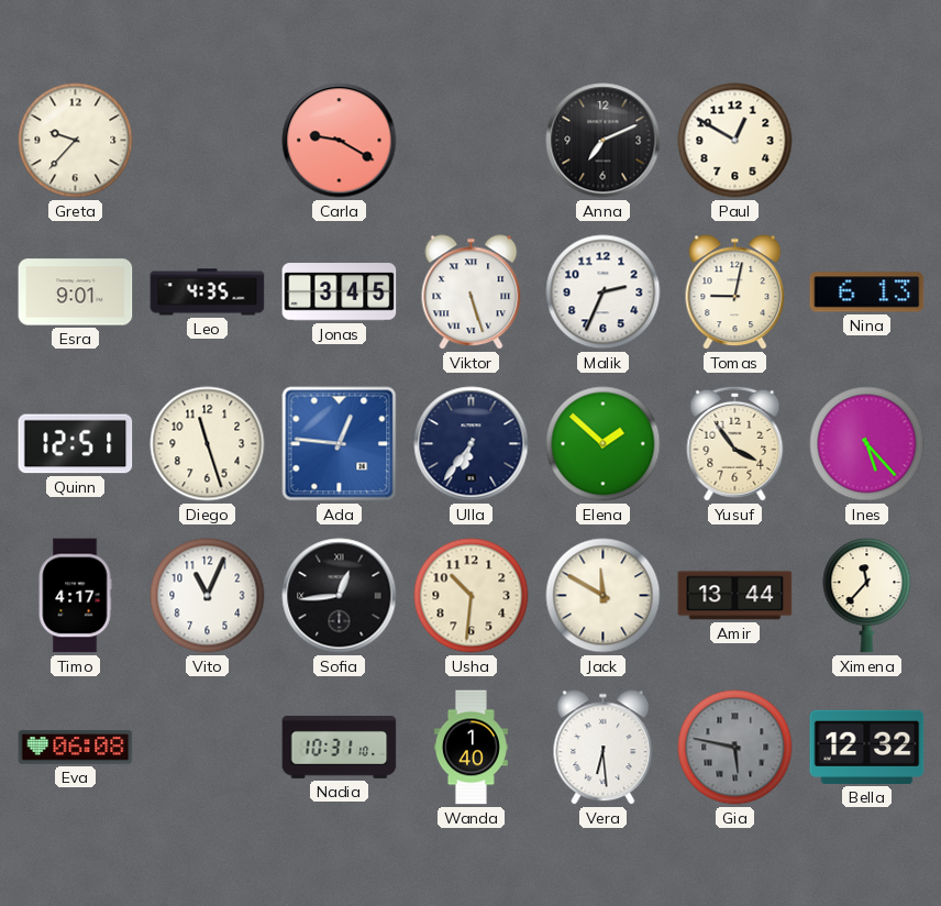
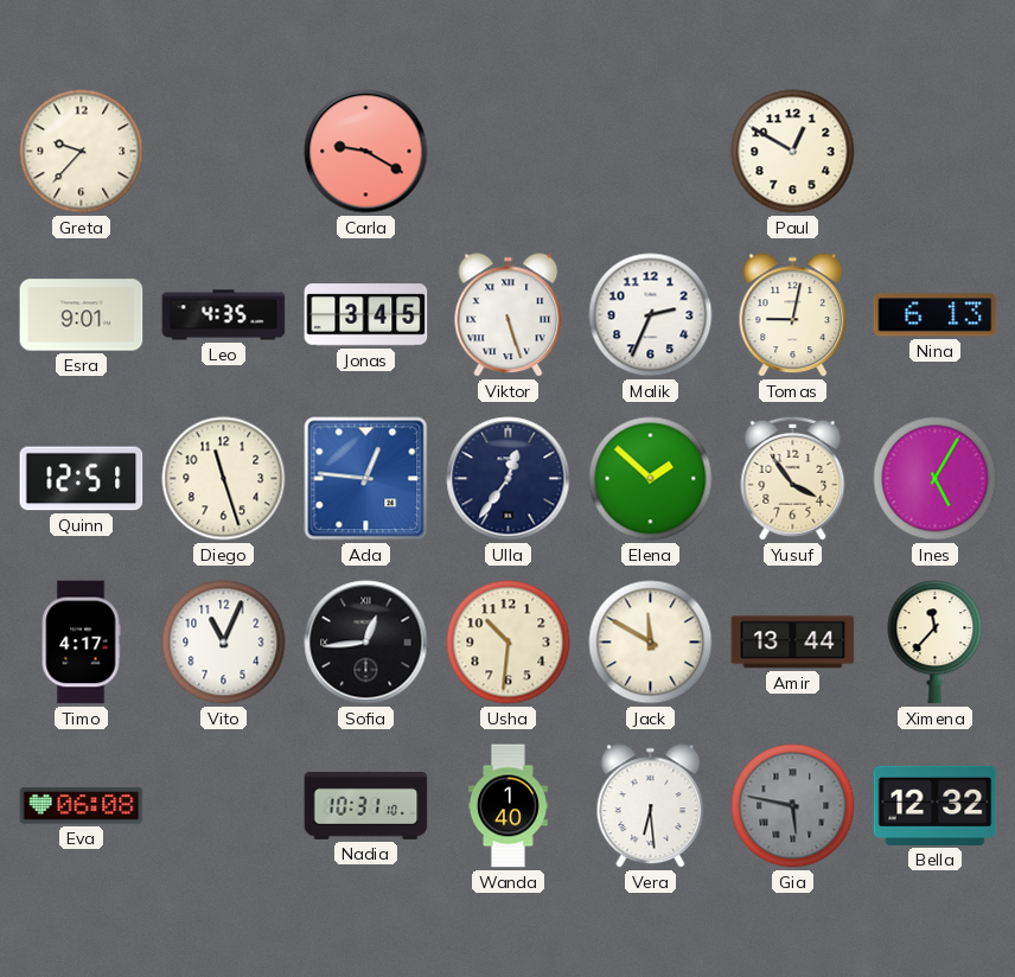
Anna: 7:11 -> none (604, 141)
Ulla: 6:36 -> 12:36 (509, 479)
Ines: 5:23 -> 5:05 (936, 479)
